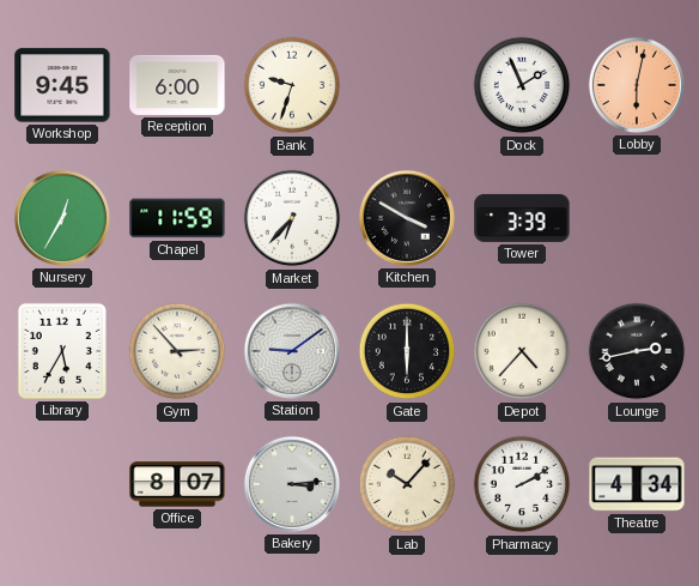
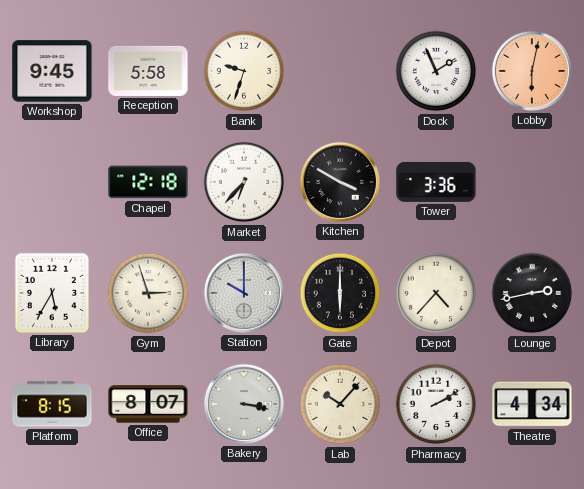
Reception: 6:00 -> 5:58 (148, 71)
Nursery: 12:35 -> none (62, 218)
Chapel: 11:59 -> 12:18 (148, 182)
Tower: 3:39 -> 3:36 (436, 182)
Gym: 2:53 -> 2:57 (148, 293)
Station: 9:09 -> 10:00 (244, 293)
Platform: none -> 8:15 (52, 404)
Bakery: 3:14 -> 3:17 (244, 404)
